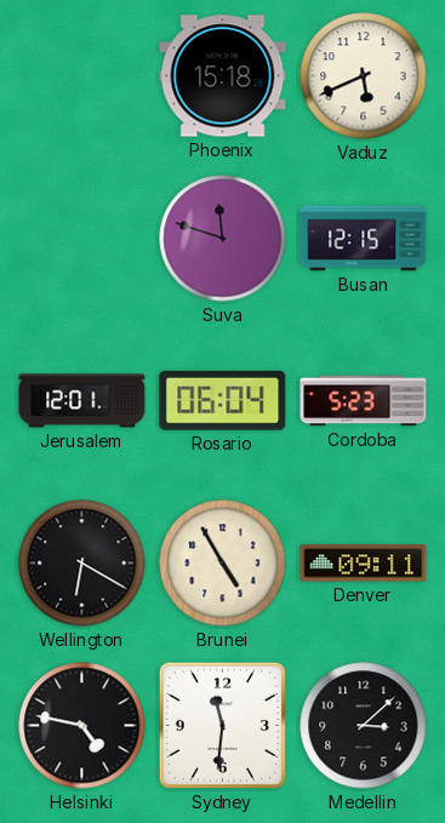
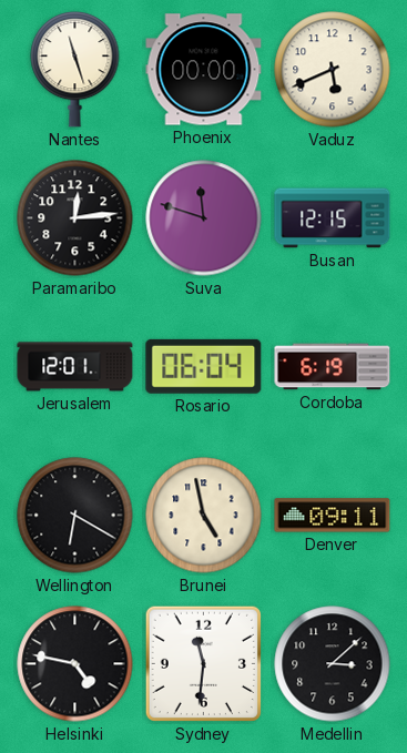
Nantes: none -> 11:27 (75, 69)
Phoenix: 15:18 -> 00:00 (204, 70)
Paramaribo: none -> 12:14 (75, 218)
Cordoba: 5:23 -> 6:19 (333, 367)
Brunei: 4:55 -> 4:58 (204, 516)
